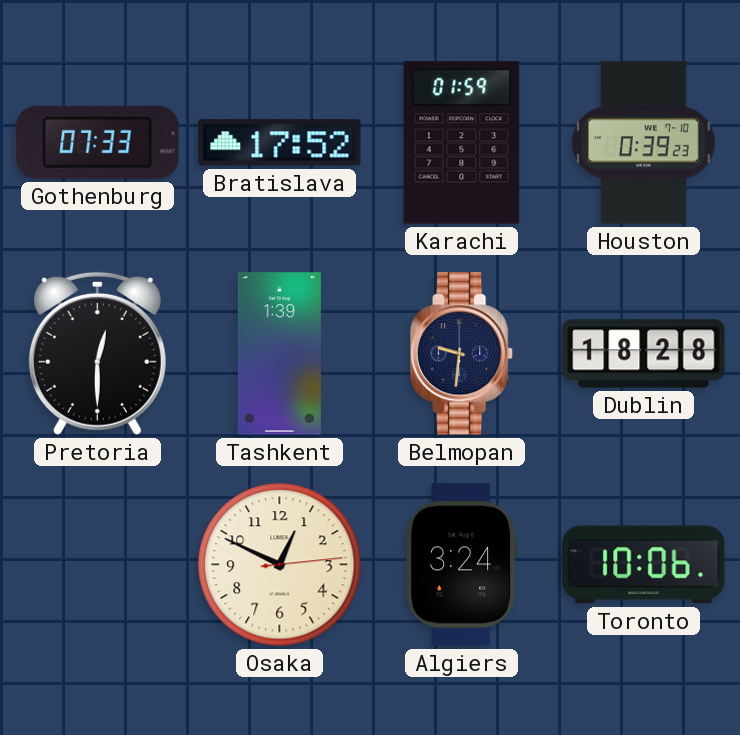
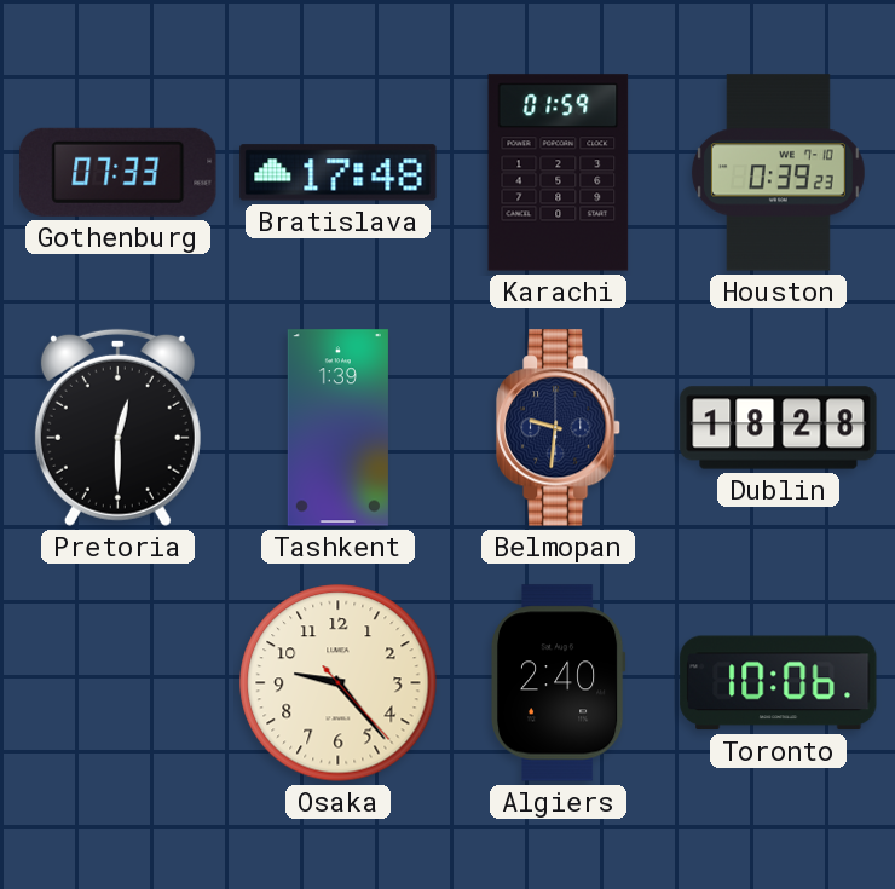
Bratislava: 17:52 -> 17:48 (339, 173)
Osaka: 12:49 -> 9:23 (339, 683)
Algiers: 3:24 -> 2:40 (558, 683)
